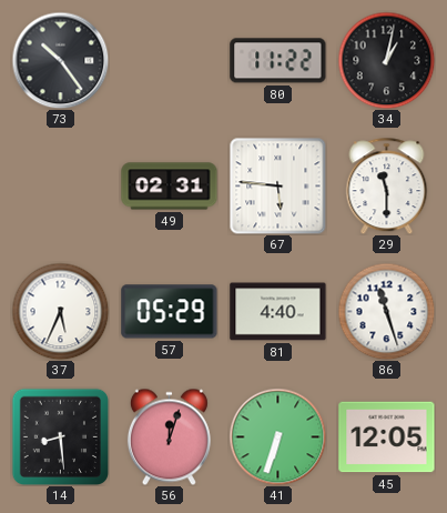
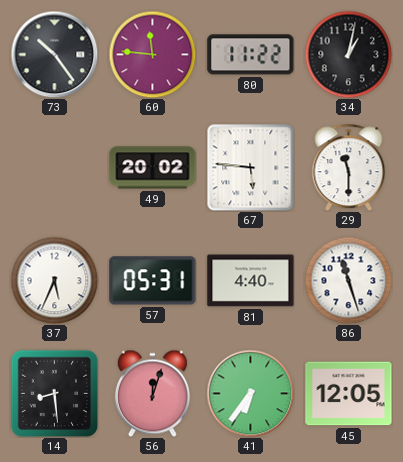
60: none -> 11:46 (152, 54)
49: 02:31 -> 20:02 (153, 168)
57: 05:29 -> 05:31 (153, 281)
41: 6:33 -> 6:36 (250, 393)
